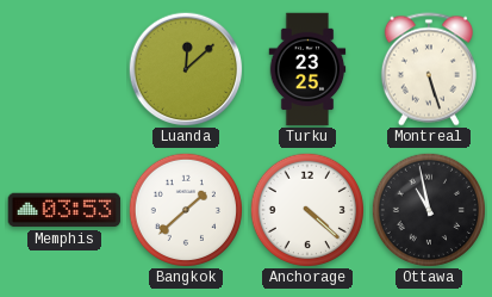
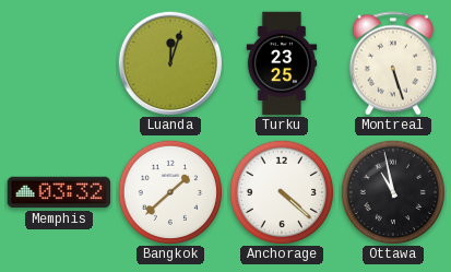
Luanda: 12:08 -> 12:03 (170, 63)
Memphis: 03:53 -> 03:32 (59, 192)
